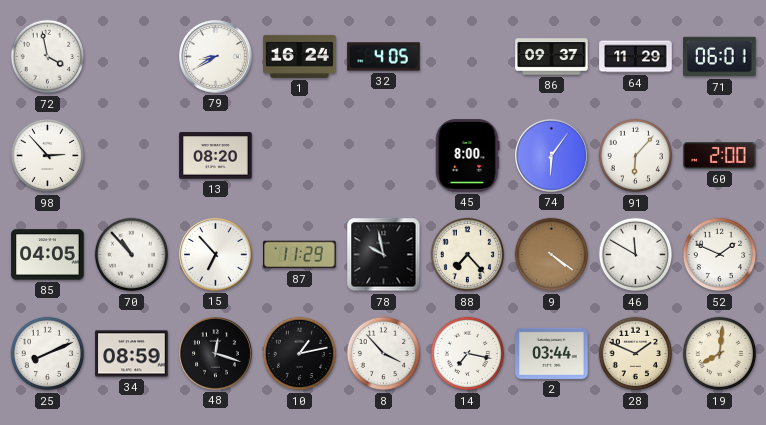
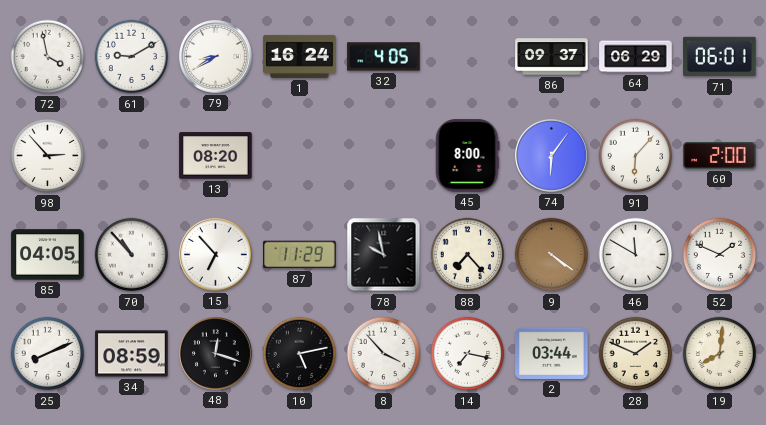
61: none -> 9:10 (132, 57)
64: 11:29 -> 06:29 (636, 57)
10: 1:13 -> 5:13 (300, 354)
